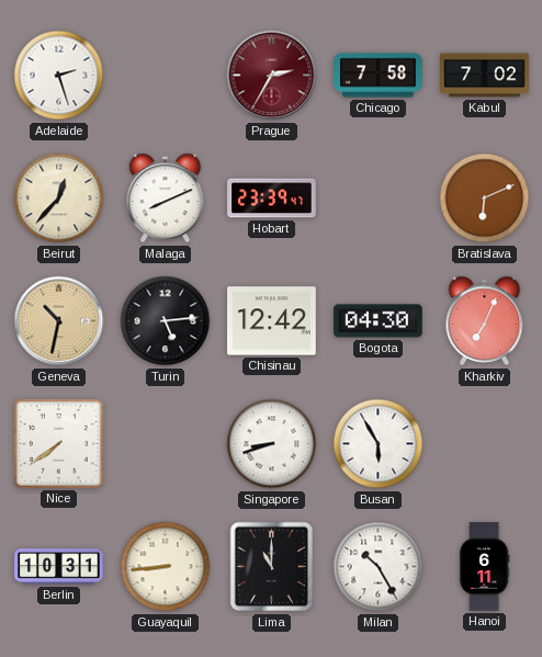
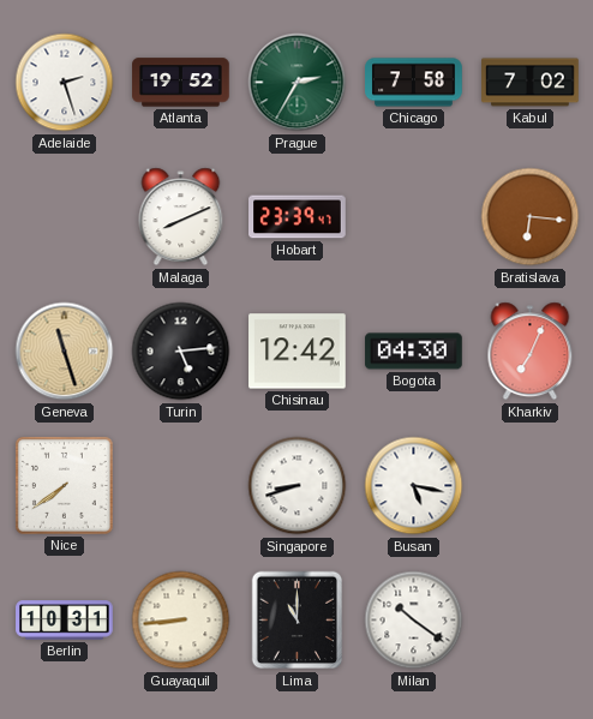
Atlanta: none -> 19:52 (181, 83)
Prague dial: burgundy -> green (298, 83)
Beirut: 12:37 -> none (59, 199)
Bratislava: 6:11 -> 6:16 (531, 217)
Geneva: 10:32 -> 11:27 (65, 352)
Busan: 5:55 -> 5:17 (414, 486)
Milan: 10:25 -> 10:21 (414, 621)
Hanoi: 6:11 -> none (484, 567)
